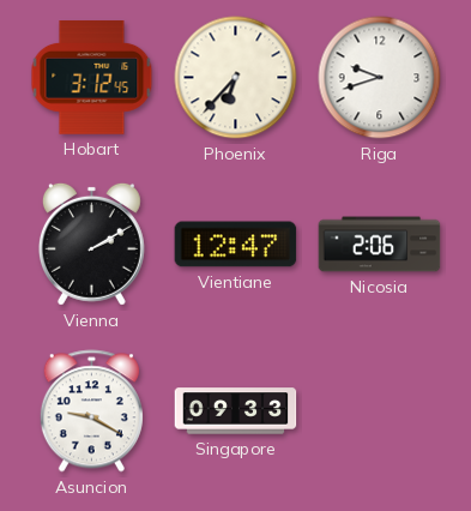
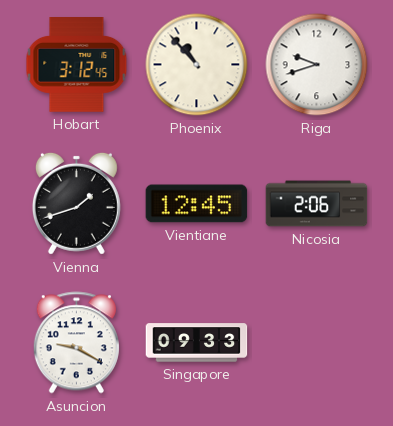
Phoenix: 6:37 -> 10:53 (197, 65)
Vienna: 2:10 -> 1:42 (76, 203)
Vientiane: 12:47 -> 12:45 (197, 204)
